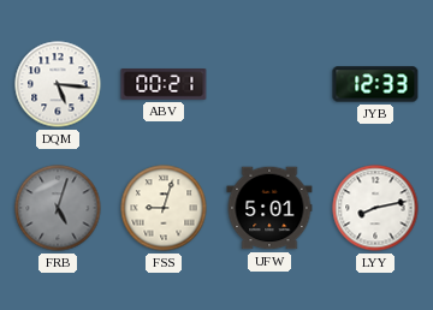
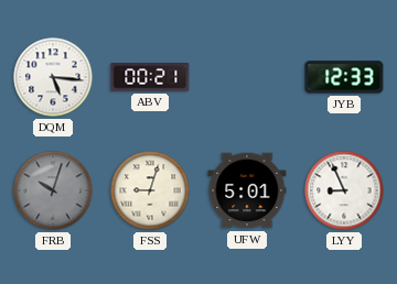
FRB: 5:03 -> 10:03 (53, 190)
LYY: 8:13 -> 8:56 (344, 190)
